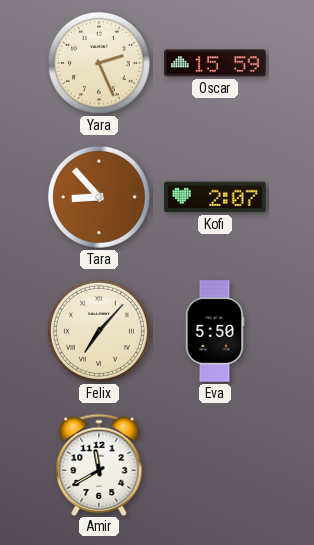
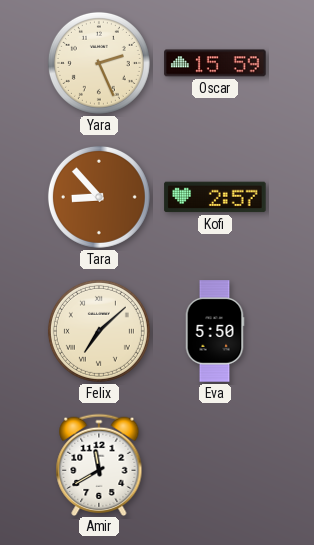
Kofi: 2:07 -> 2:57 (215, 197)
Felix: 7:07 -> 7:08 (99, 331)
